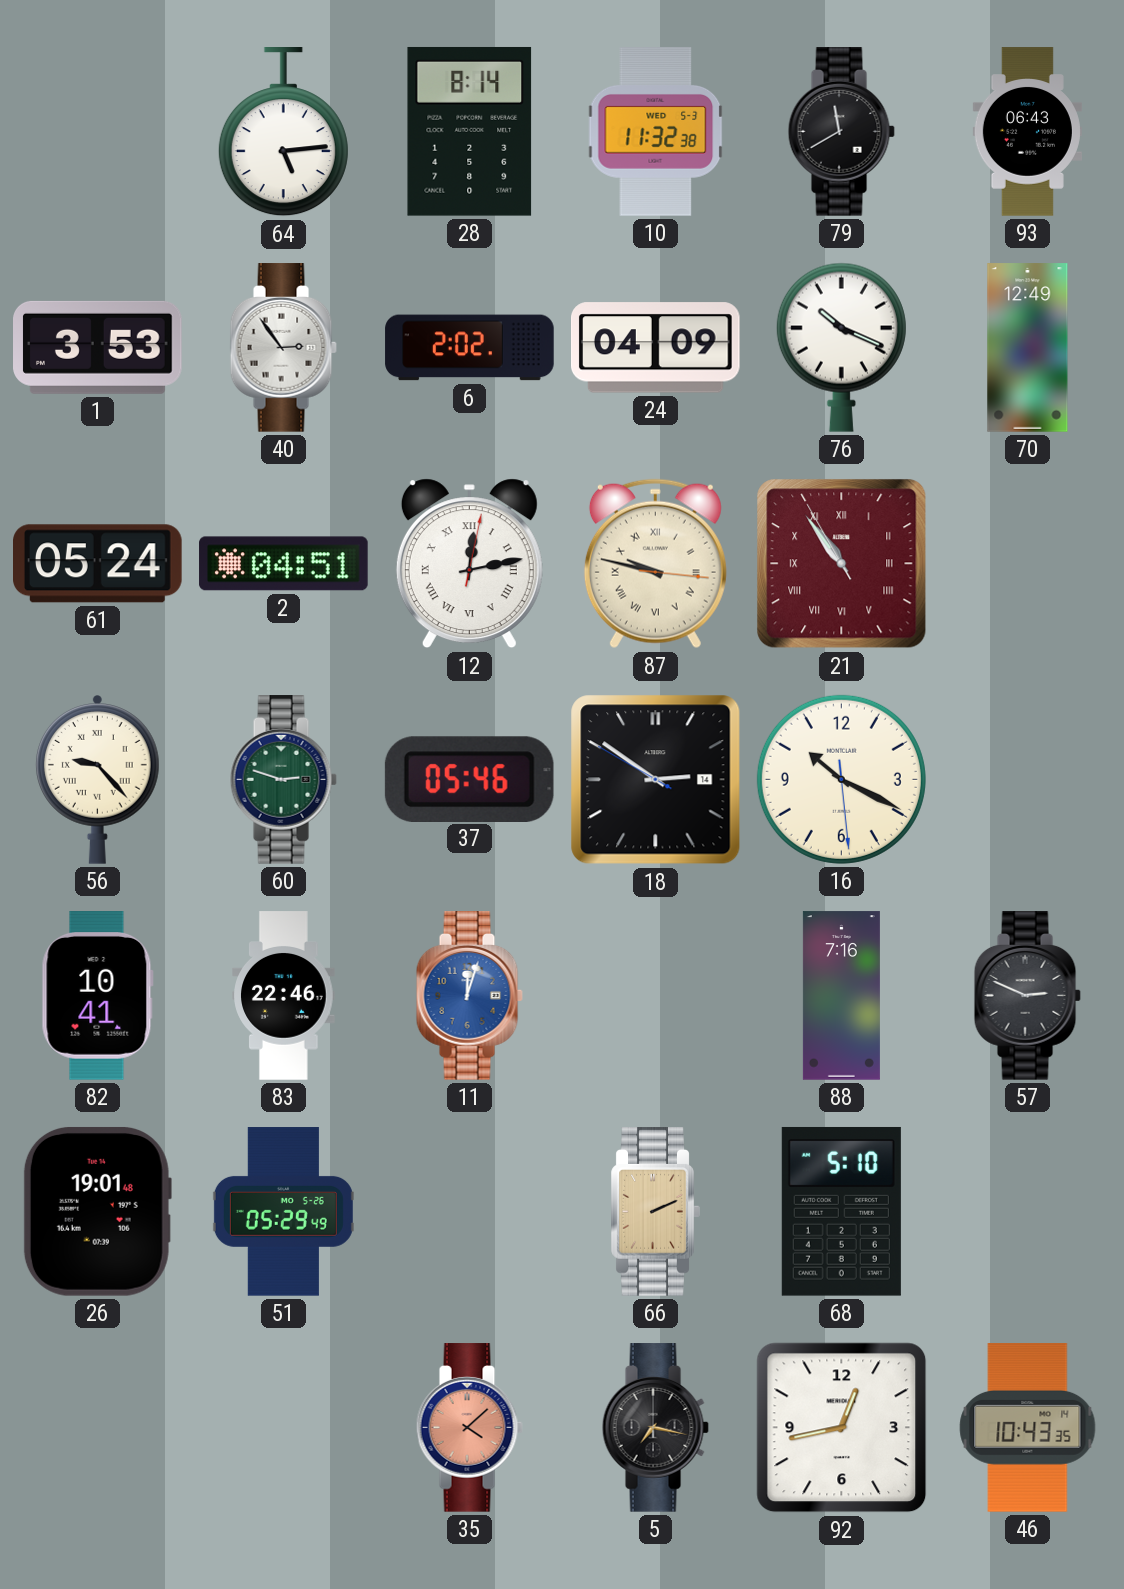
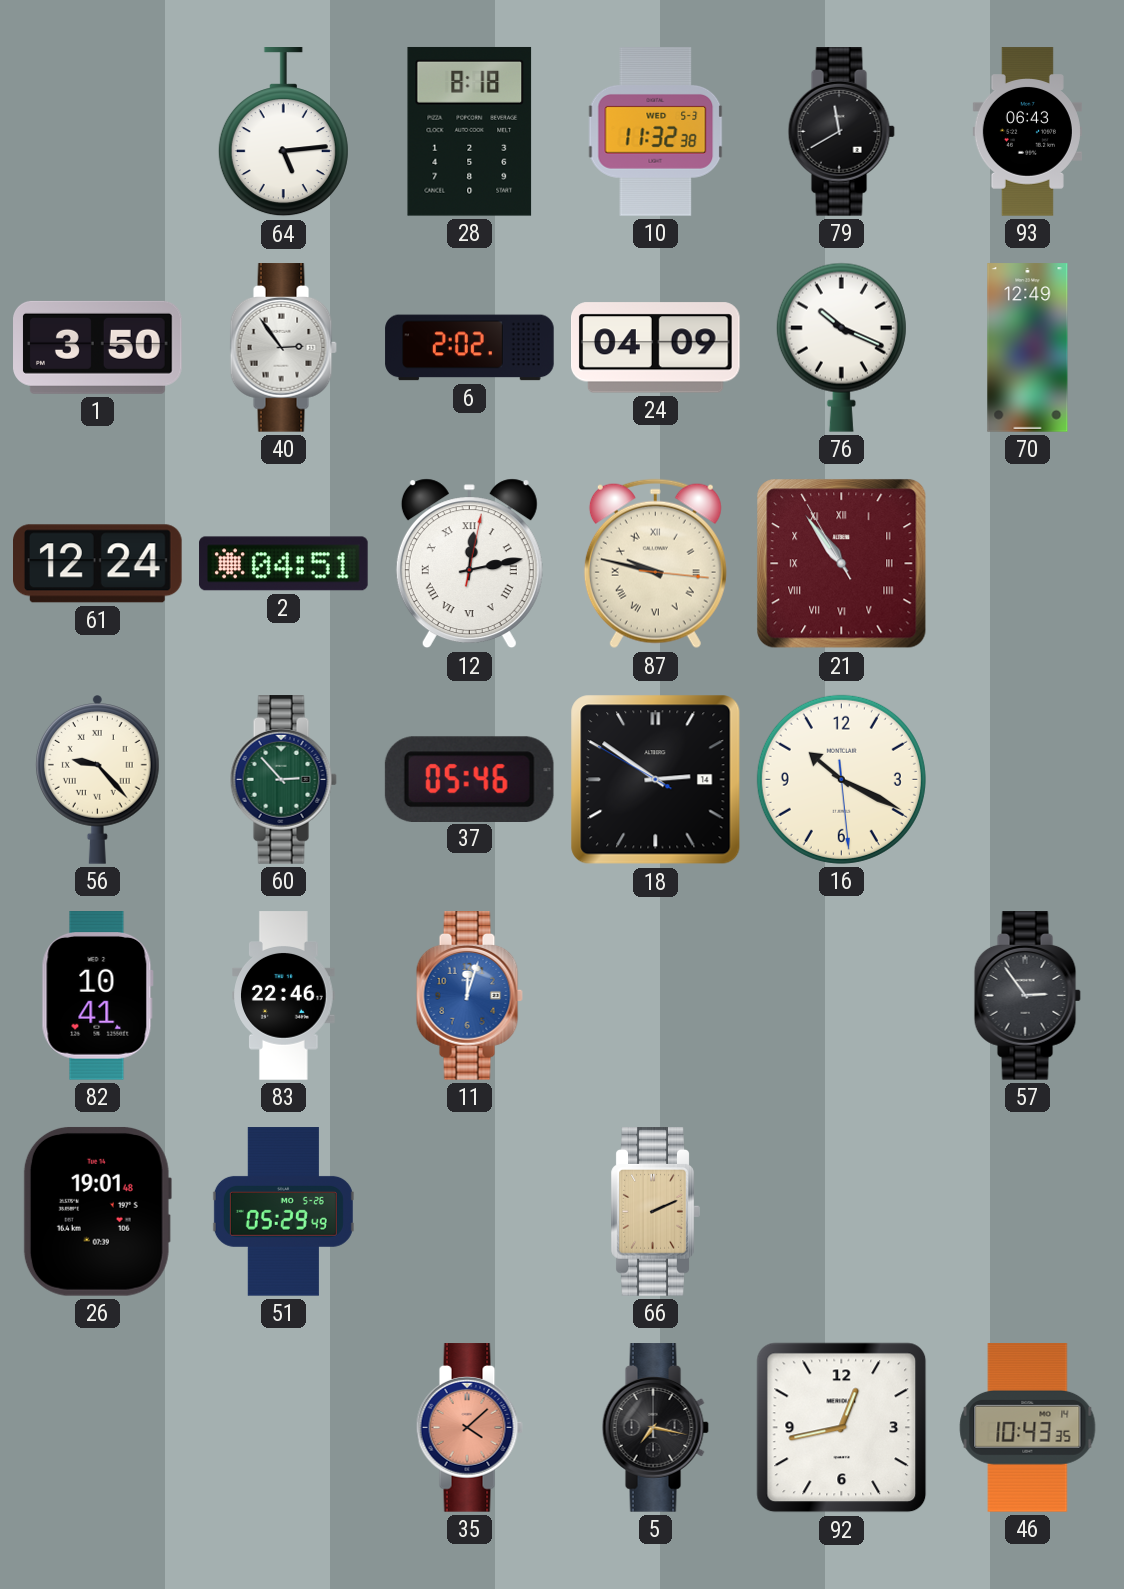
28: 8:14 -> 8:18 (470, 131)
1: 3:53 -> 3:50 (98, 347)
61: 05:24 -> 12:24 (98, 564)
60: 2:48 -> 2:53 (283, 780)
88: 7:16 -> none (841, 996)
57: 2:49 -> 2:54 (1027, 996)
68: 5:10 -> none (841, 1211)
